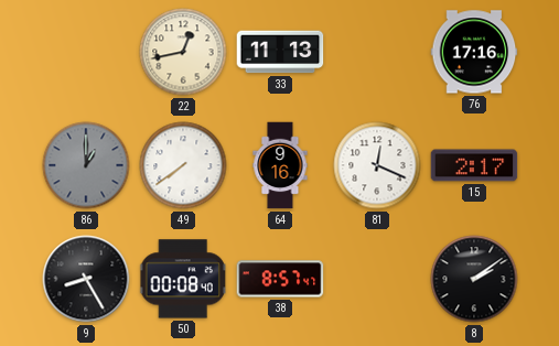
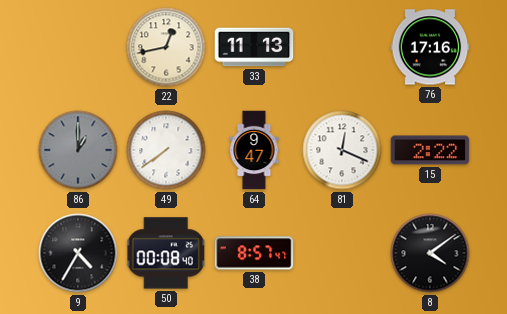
64: 9:16 -> 9:47 (254, 150)
15: 2:17 -> 2:22 (430, 150)
9: 8:25 -> 4:35 (78, 253)
8: 2:09 -> 4:09 (430, 253)
